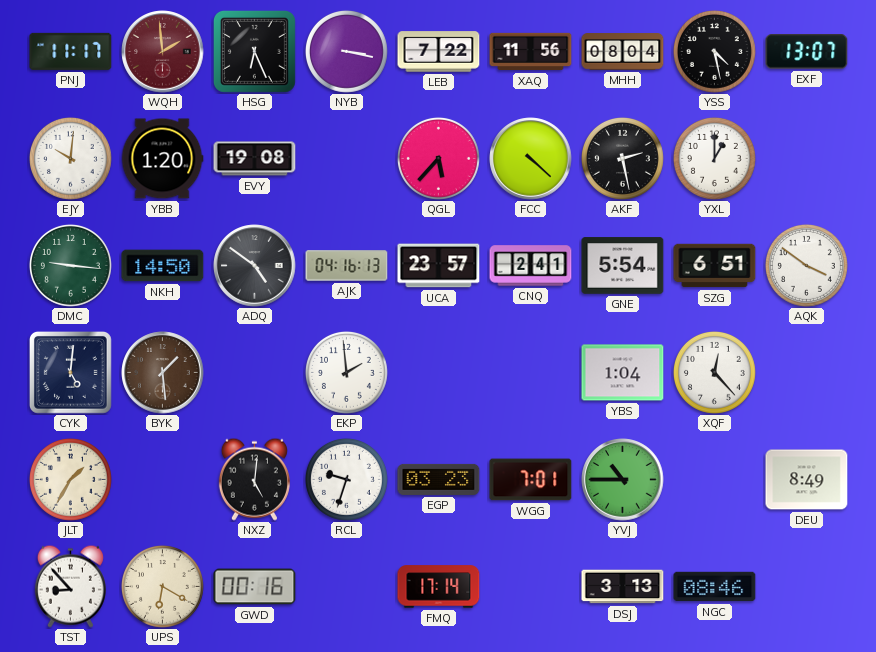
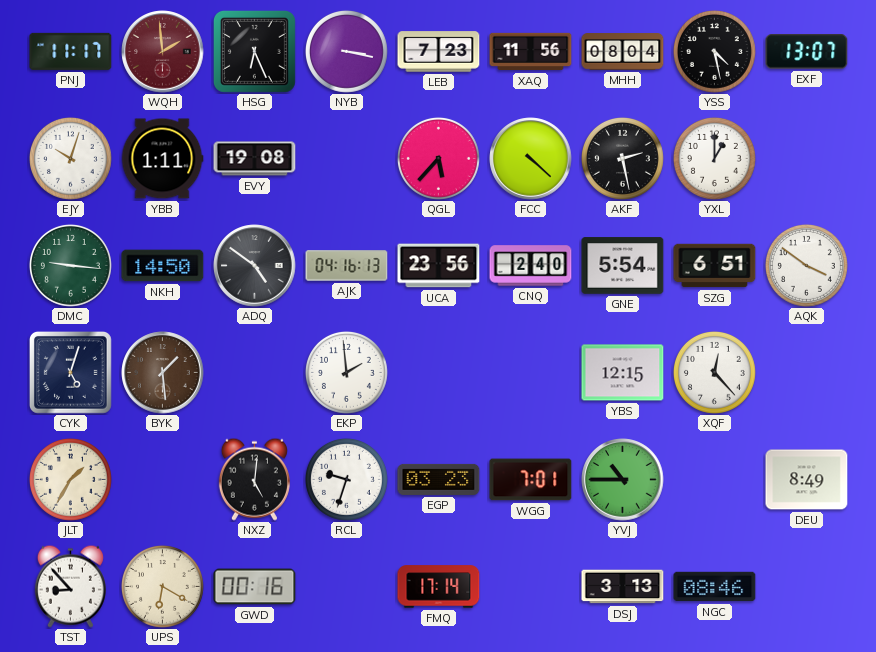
LEB: 7:22 -> 7:23 (439, 52)
EJY: 10:01 -> 10:03 (70, 158)
YBB: 1:20 -> 1:11 (162, 159)
UCA: 23:57 -> 23:56 (439, 266)
CNQ: 2:41 -> 2:40 (531, 266)
CYK: 5:01 -> 5:03 (70, 372)
YBS: 1:04 -> 12:15 (623, 373)
